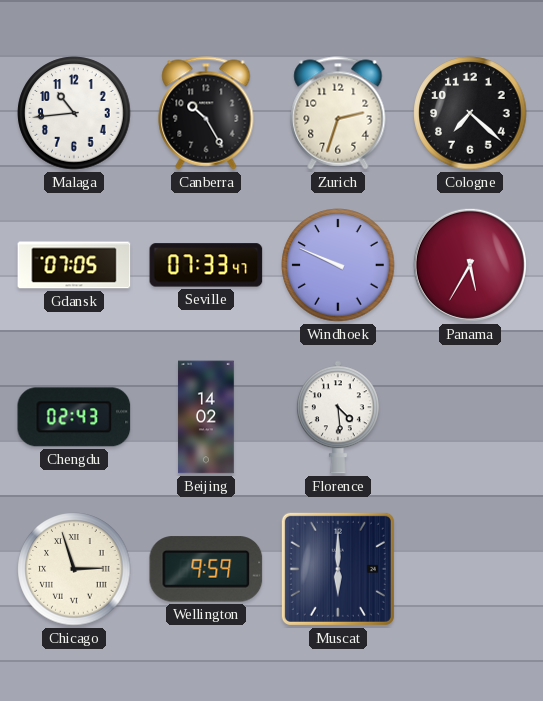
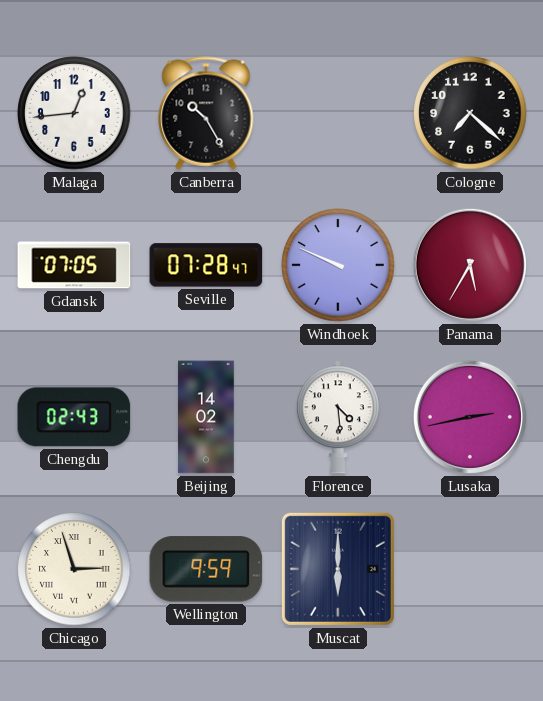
Malaga: 10:44 -> 12:44 (74, 113)
Zurich: 2:33 -> none (338, 113)
Seville: 07:33 -> 07:28 (206, 265)
Lusaka: none -> 2:43 (470, 417)
